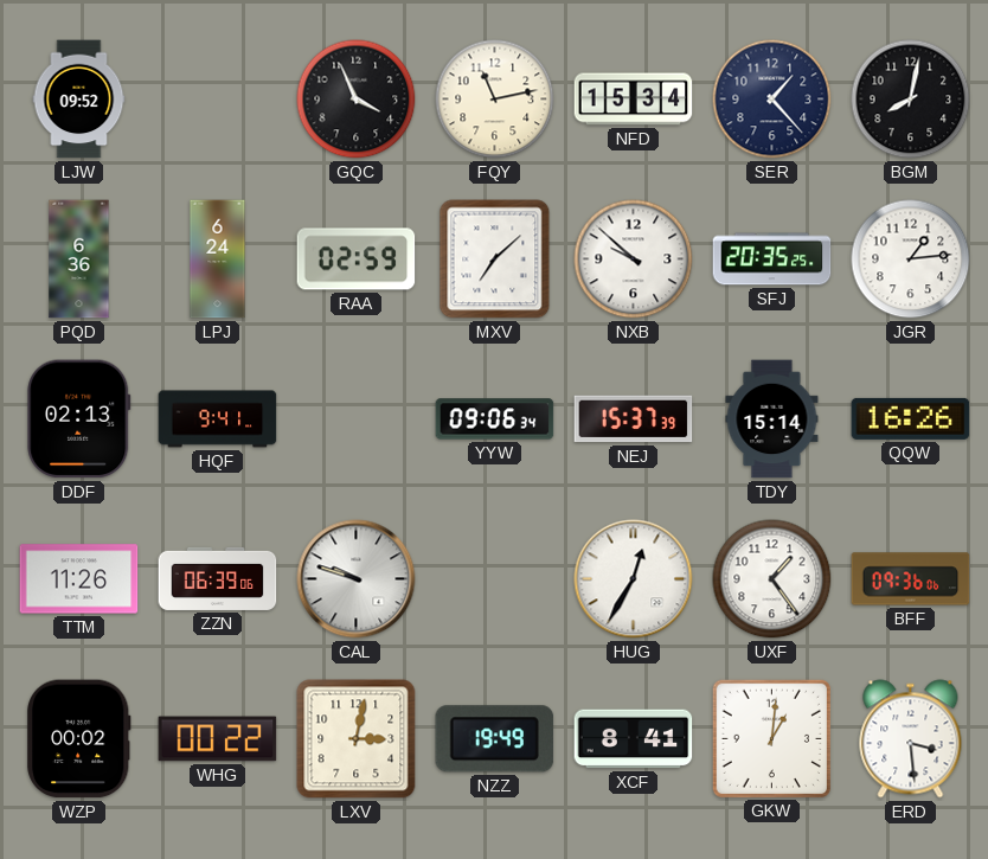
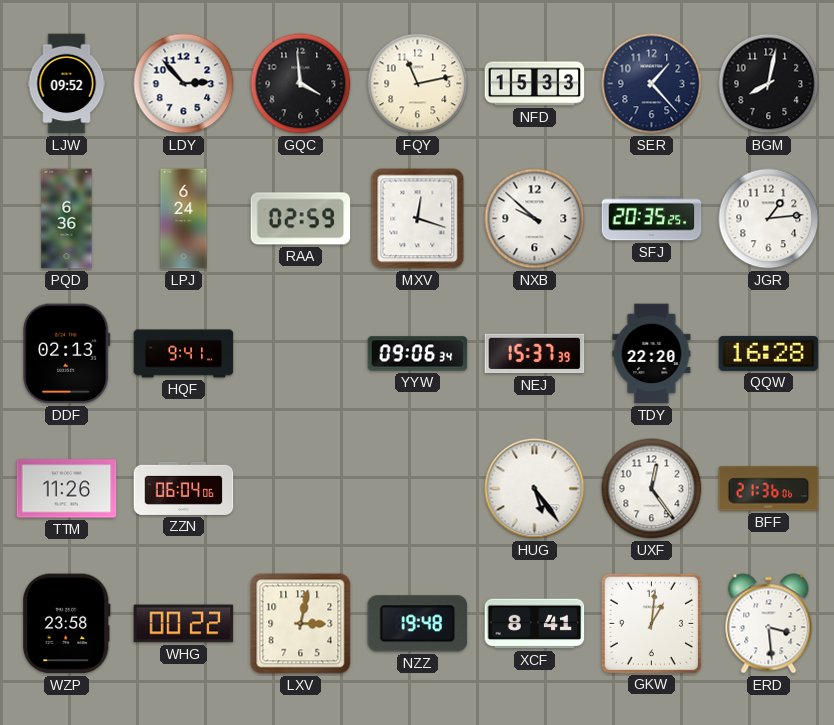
LDY: none -> 2:53 (184, 84)
GQC: 3:56 -> 3:59 (301, 84)
NFD: 15:34 -> 15:33 (535, 84)
MXV: 7:08 -> 12:18 (418, 219)
TDY: 15:14 -> 22:20 (652, 354)
QQW: 16:26 -> 16:28 (769, 353)
ZZN: 06:39 -> 06:04 (184, 488)
CAL: 9:48 -> none (357, 579)
HUG: 12:35 -> 5:24 (535, 489)
UXF: 1:24 -> 12:24 (652, 489)
BFF: 09:36 -> 21:36 (769, 489)
WZP: 00:02 -> 23:58 (67, 624)
NZZ: 19:49 -> 19:48 (418, 624)
